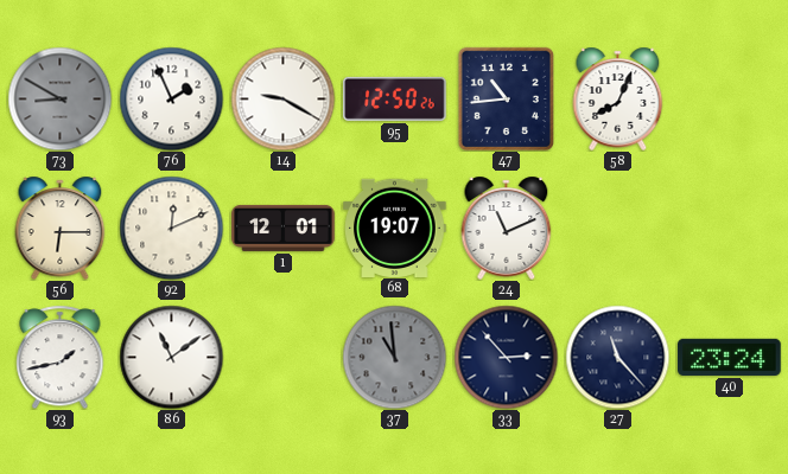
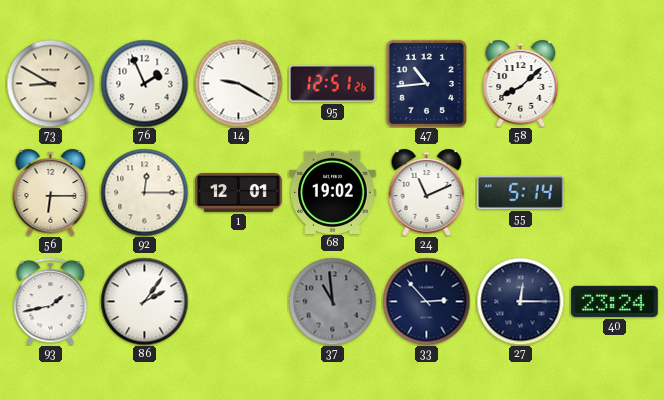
73 dial: grey -> cream (50, 83)
95: 12:50 -> 12:51 (333, 83)
58: 8:04 -> 8:08 (521, 83)
92: 12:11 -> 12:15 (144, 192)
68: 19:07 -> 19:02 (333, 192)
55: none -> 5:14 (521, 192)
86: 11:09 -> 2:06 (144, 301)
27: 11:23 -> 12:15 (520, 301)
